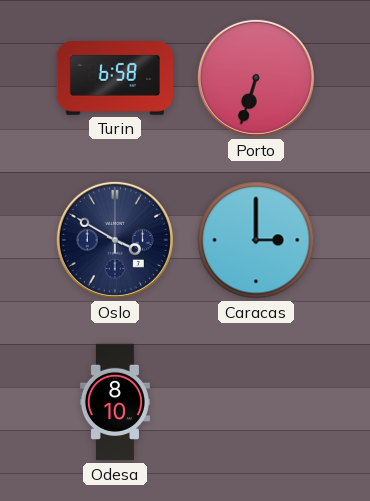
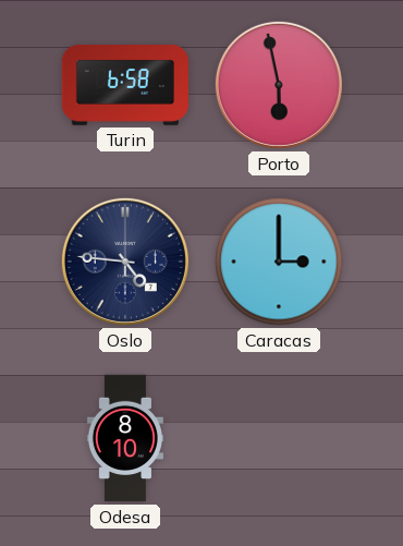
Porto: 6:33 -> 5:58 (279, 85)
Oslo: 3:50 -> 4:46 (125, 262)
